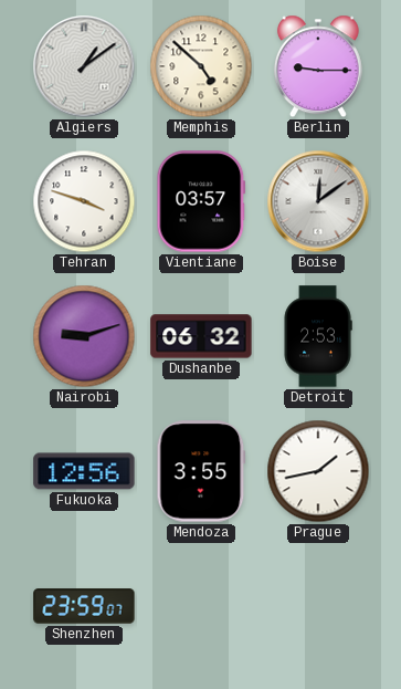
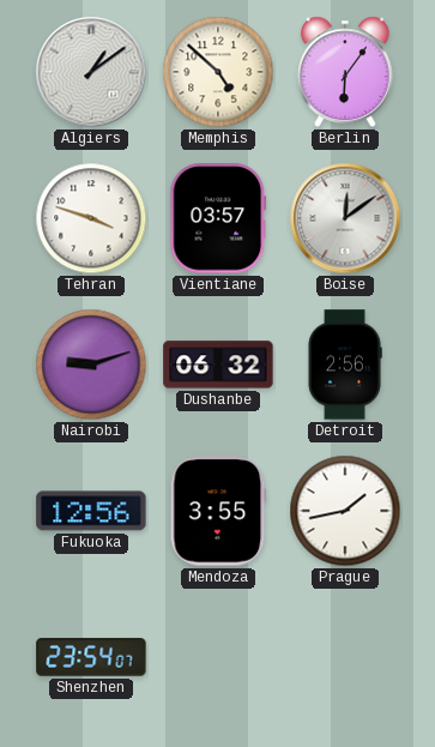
Berlin: 9:15 -> 6:06 (345, 72)
Detroit: 2:53 -> 2:56 (345, 365)
Shenzhen: 23:59 -> 23:54 (91, 657)
